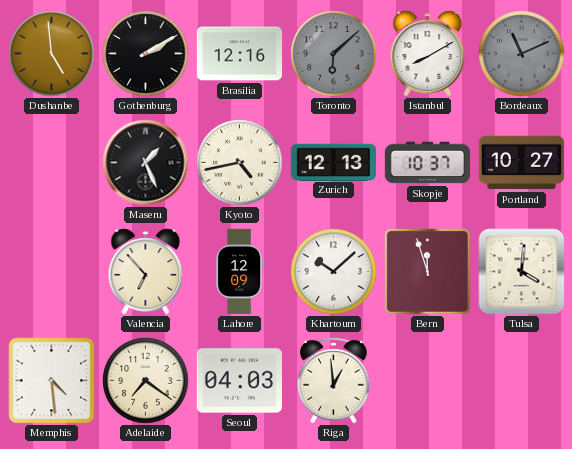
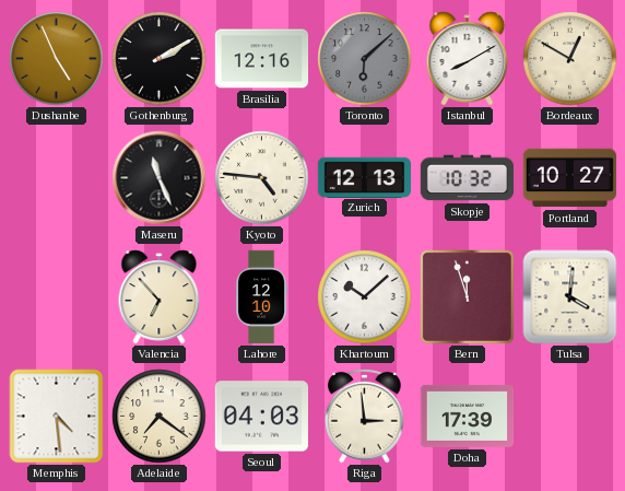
Dushanbe: 4:59 -> 4:56 (57, 59)
Bordeaux: 11:11 -> 12:50 (570, 59)
Bordeaux dial: grey -> cream (570, 59)
Maseru: 1:26 -> 11:26 (160, 178)
Kyoto: 4:43 -> 4:46 (262, 178)
Skopje: 10:37 -> 10:32 (468, 178)
Lahore: 12:09 -> 12:10 (262, 297)
Riga: 12:59 -> 2:59 (365, 416)
Doha: none -> 17:39 (468, 416)
